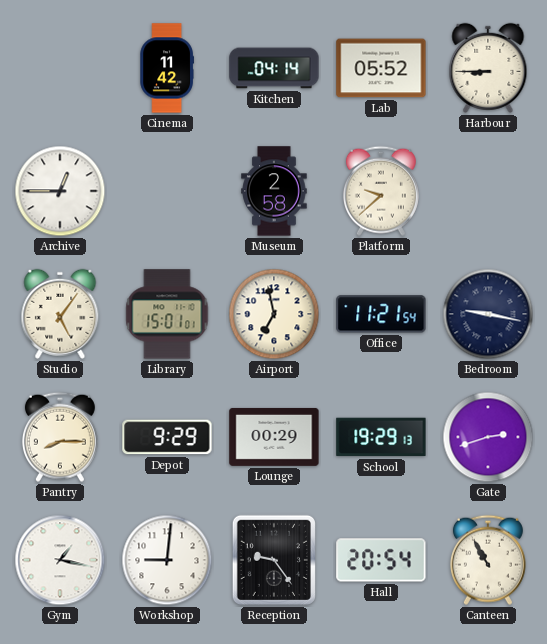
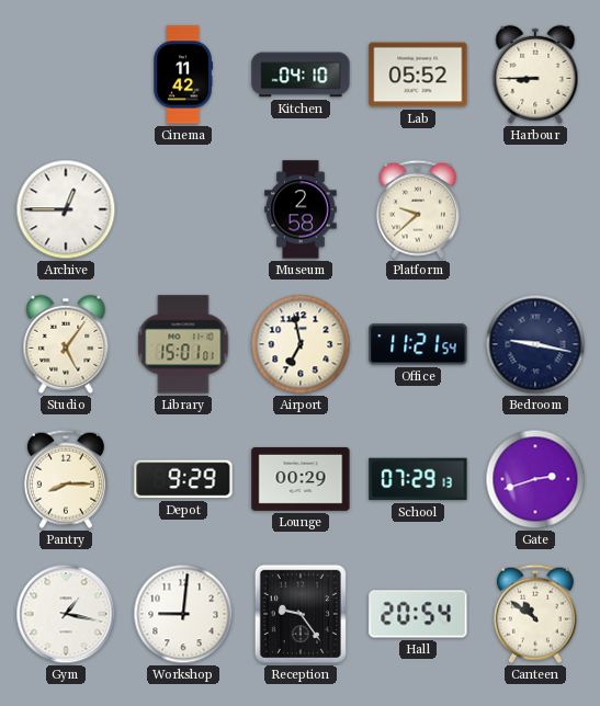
Kitchen: 04:14 -> 04:10 (301, 75)
School: 19:29 -> 07:29 (418, 479)
Canteen: 10:55 -> 10:51 (535, 614)
